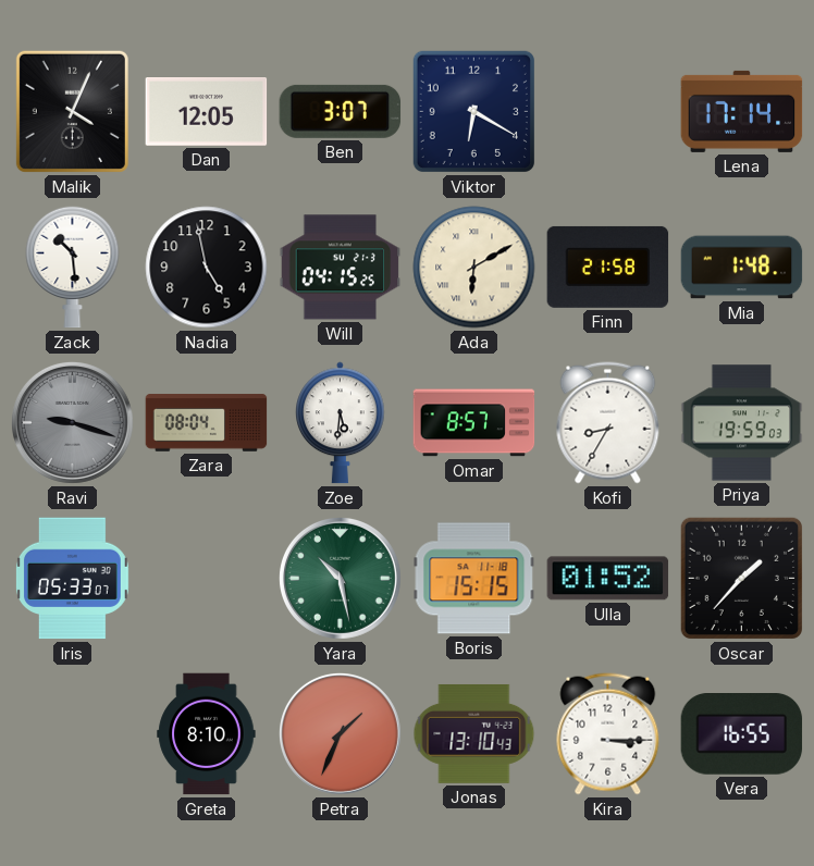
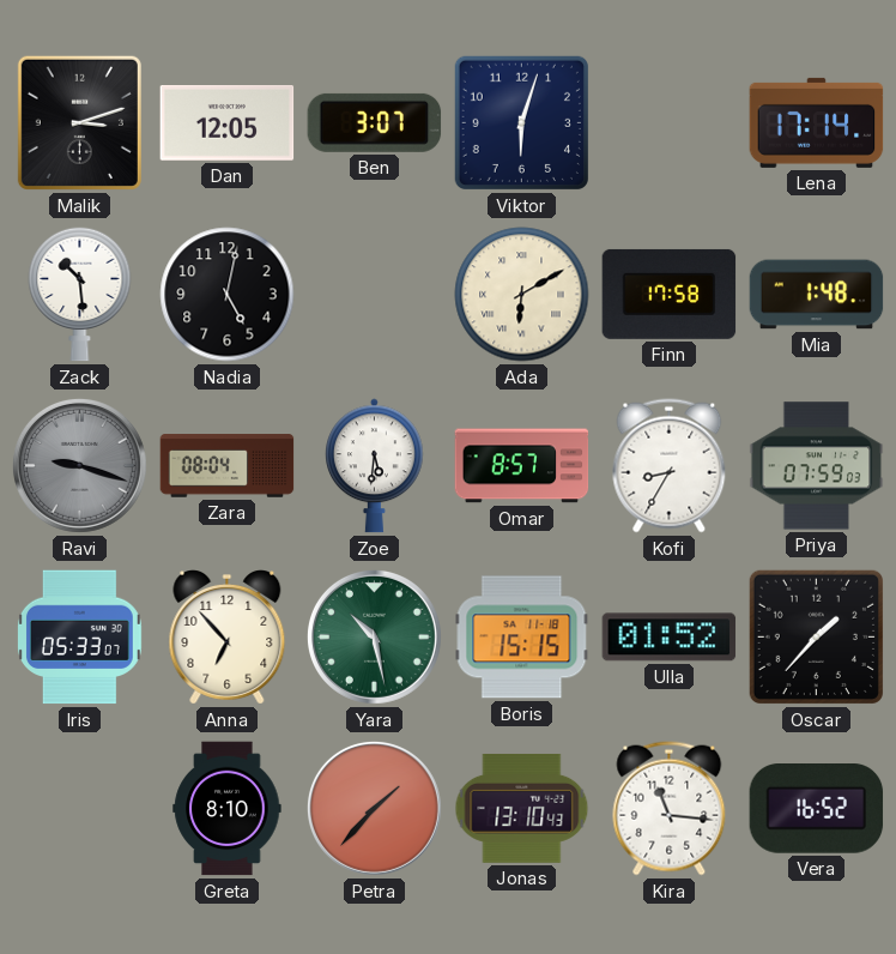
Malik: 4:04 -> 3:12 (79, 122)
Viktor: 6:20 -> 6:03 (521, 122)
Nadia: 4:58 -> 5:02 (228, 295)
Will: 04:15 -> none (341, 268)
Finn: 21:58 -> 17:58 (670, 294)
Priya: 19:59 -> 07:59 (817, 466)
Anna: none -> 6:53 (228, 638)
Petra: 1:34 -> 1:37 (374, 808)
Kira: 3:15 -> 11:16 (670, 809)
Vera: 16:55 -> 16:52 (817, 809)
